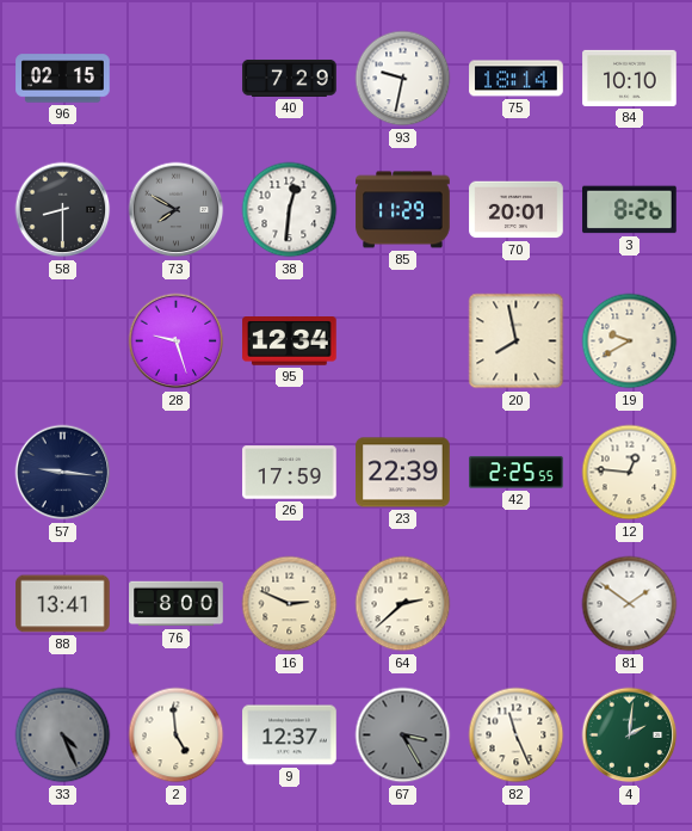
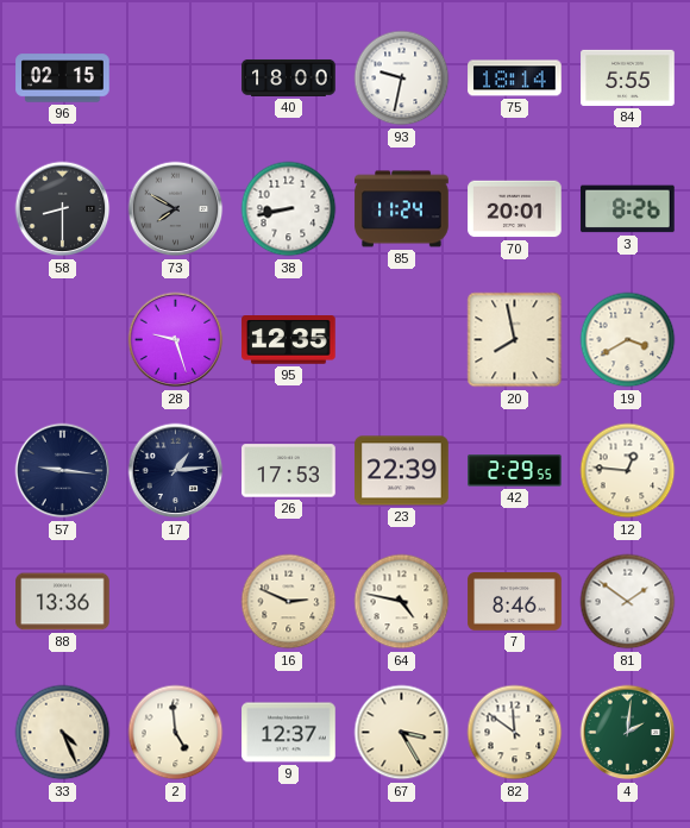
40: 7:29 -> 18:00 (289, 77)
84: 10:10 -> 5:55 (628, 77)
38: 12:31 -> 8:43 (289, 209)
85: 11:29 -> 11:24 (402, 209)
95: 12:34 -> 12:35 (289, 340)
19: 9:40 -> 3:40 (628, 340)
17: none -> 1:14 (176, 471)
26: 17:59 -> 17:53 (289, 471)
42: 2:25 -> 2:29 (515, 471)
88: 13:41 -> 13:36 (63, 602)
76: 8:00 -> none (177, 604)
64: 2:38 -> 4:47 (402, 602)
7: none -> 8:46 (515, 602)
33 dial: grey -> cream (63, 733)
67 dial: grey -> cream (402, 733)
82: 11:26 -> 11:51 (515, 733)
